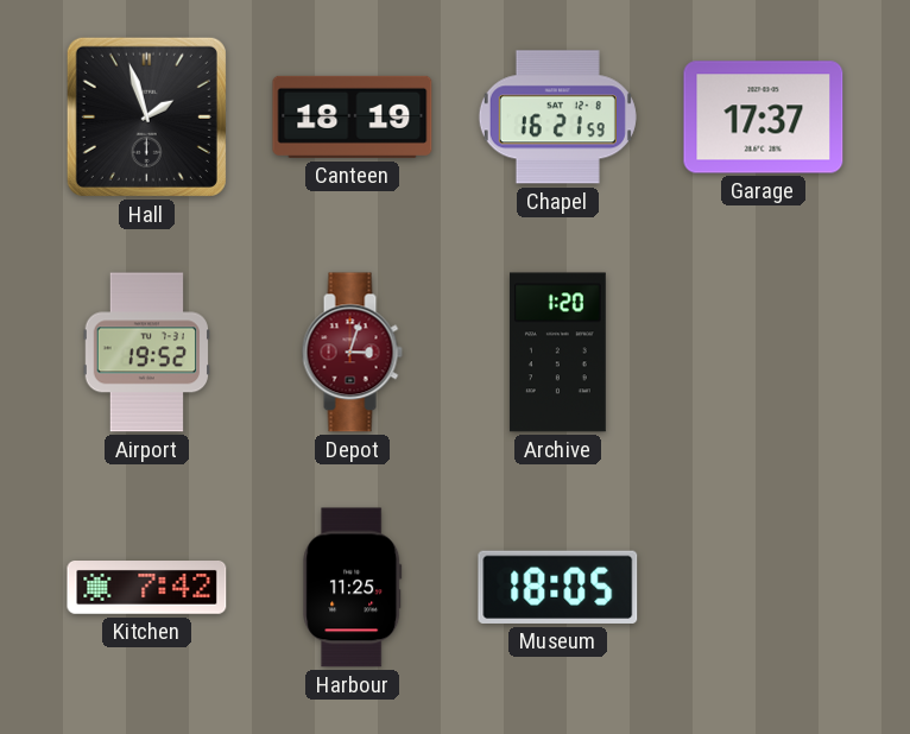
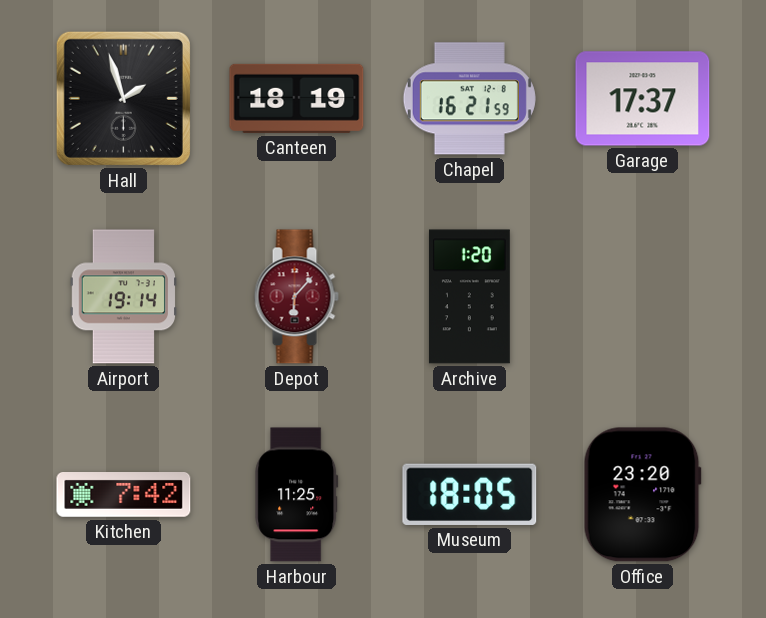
Airport: 19:52 -> 19:14 (123, 297)
Depot: 3:03 -> 6:07 (296, 297)
Office: none -> 23:20 (642, 495)
